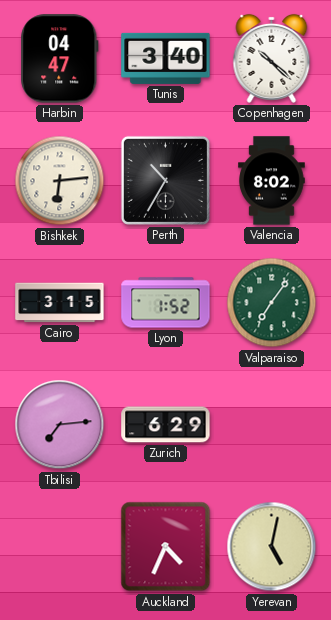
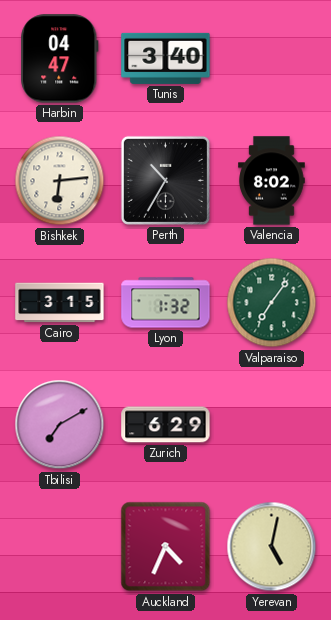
Copenhagen: 10:22 -> none (272, 58)
Lyon: 1:52 -> 1:32 (166, 303)
Tbilisi: 7:14 -> 7:10 (60, 425)
